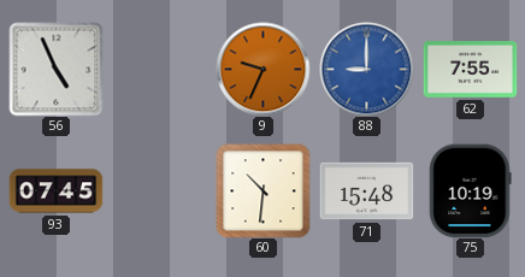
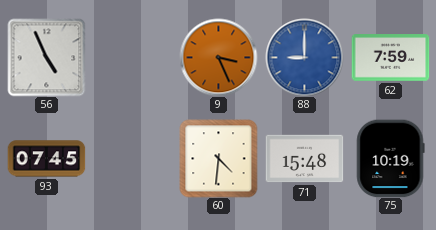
9: 9:34 -> 3:26 (218, 57)
62: 7:55 -> 7:59 (390, 58)
60: 10:31 -> 4:31 (218, 158)
